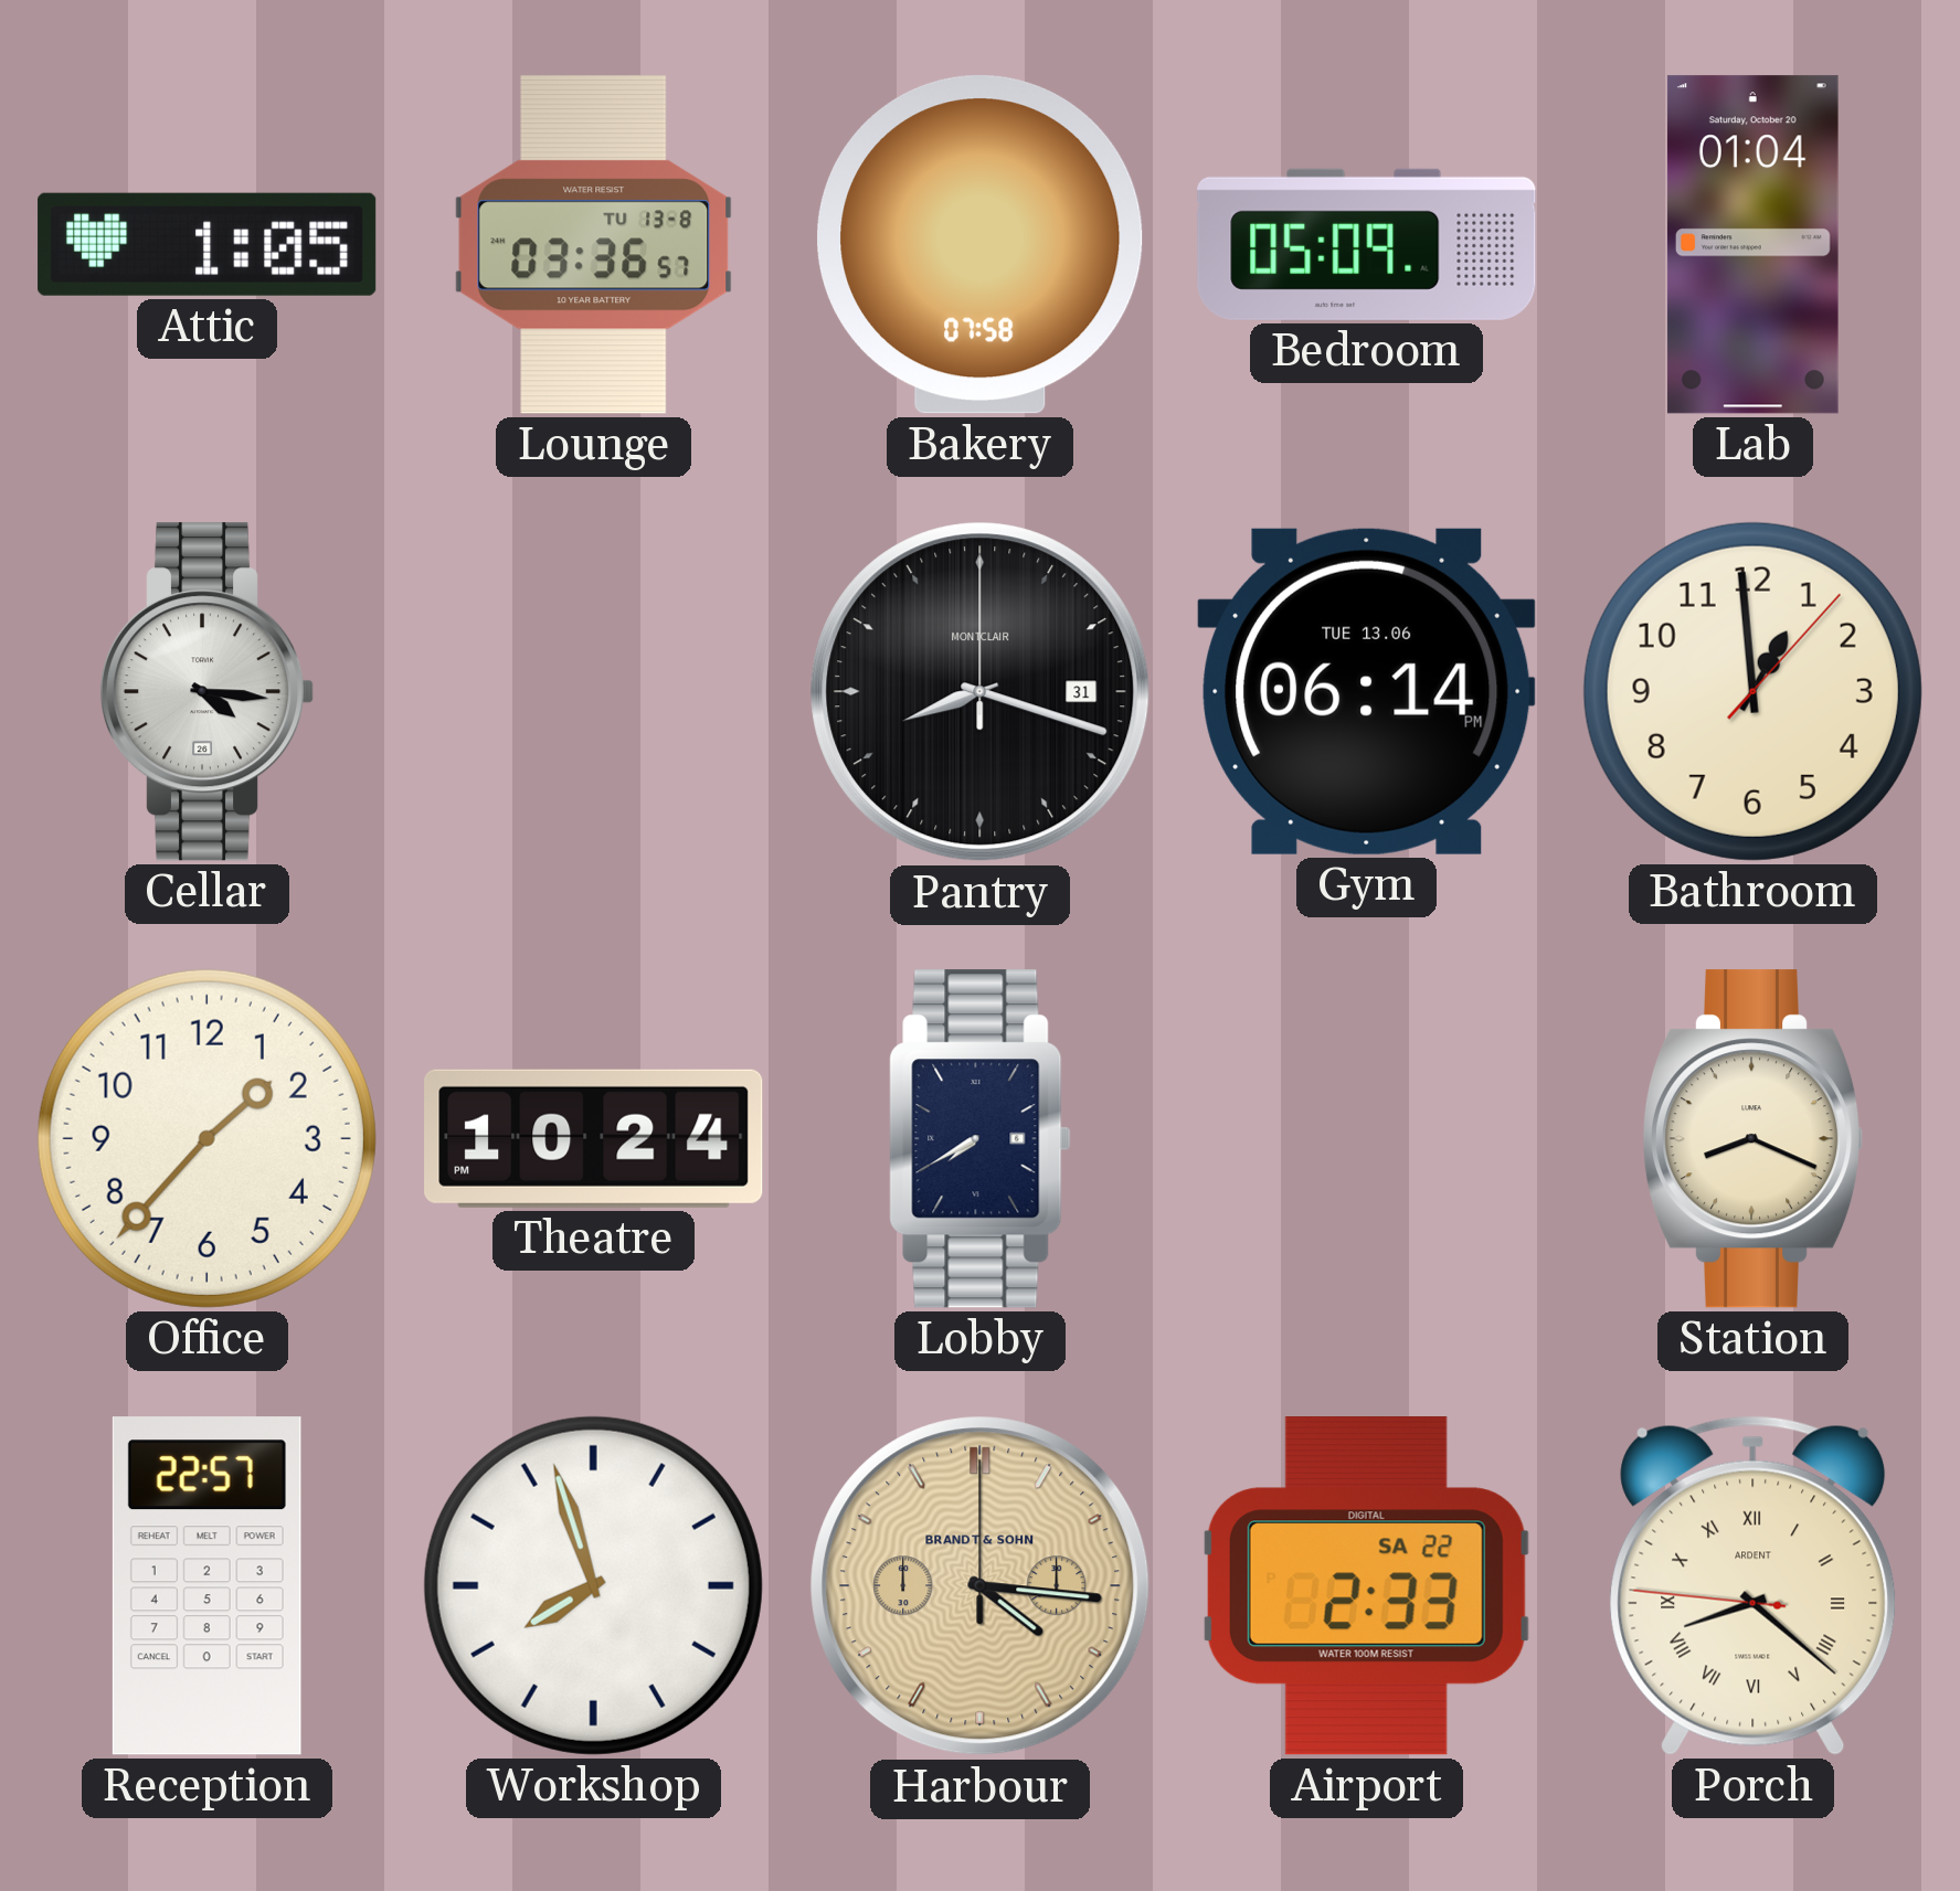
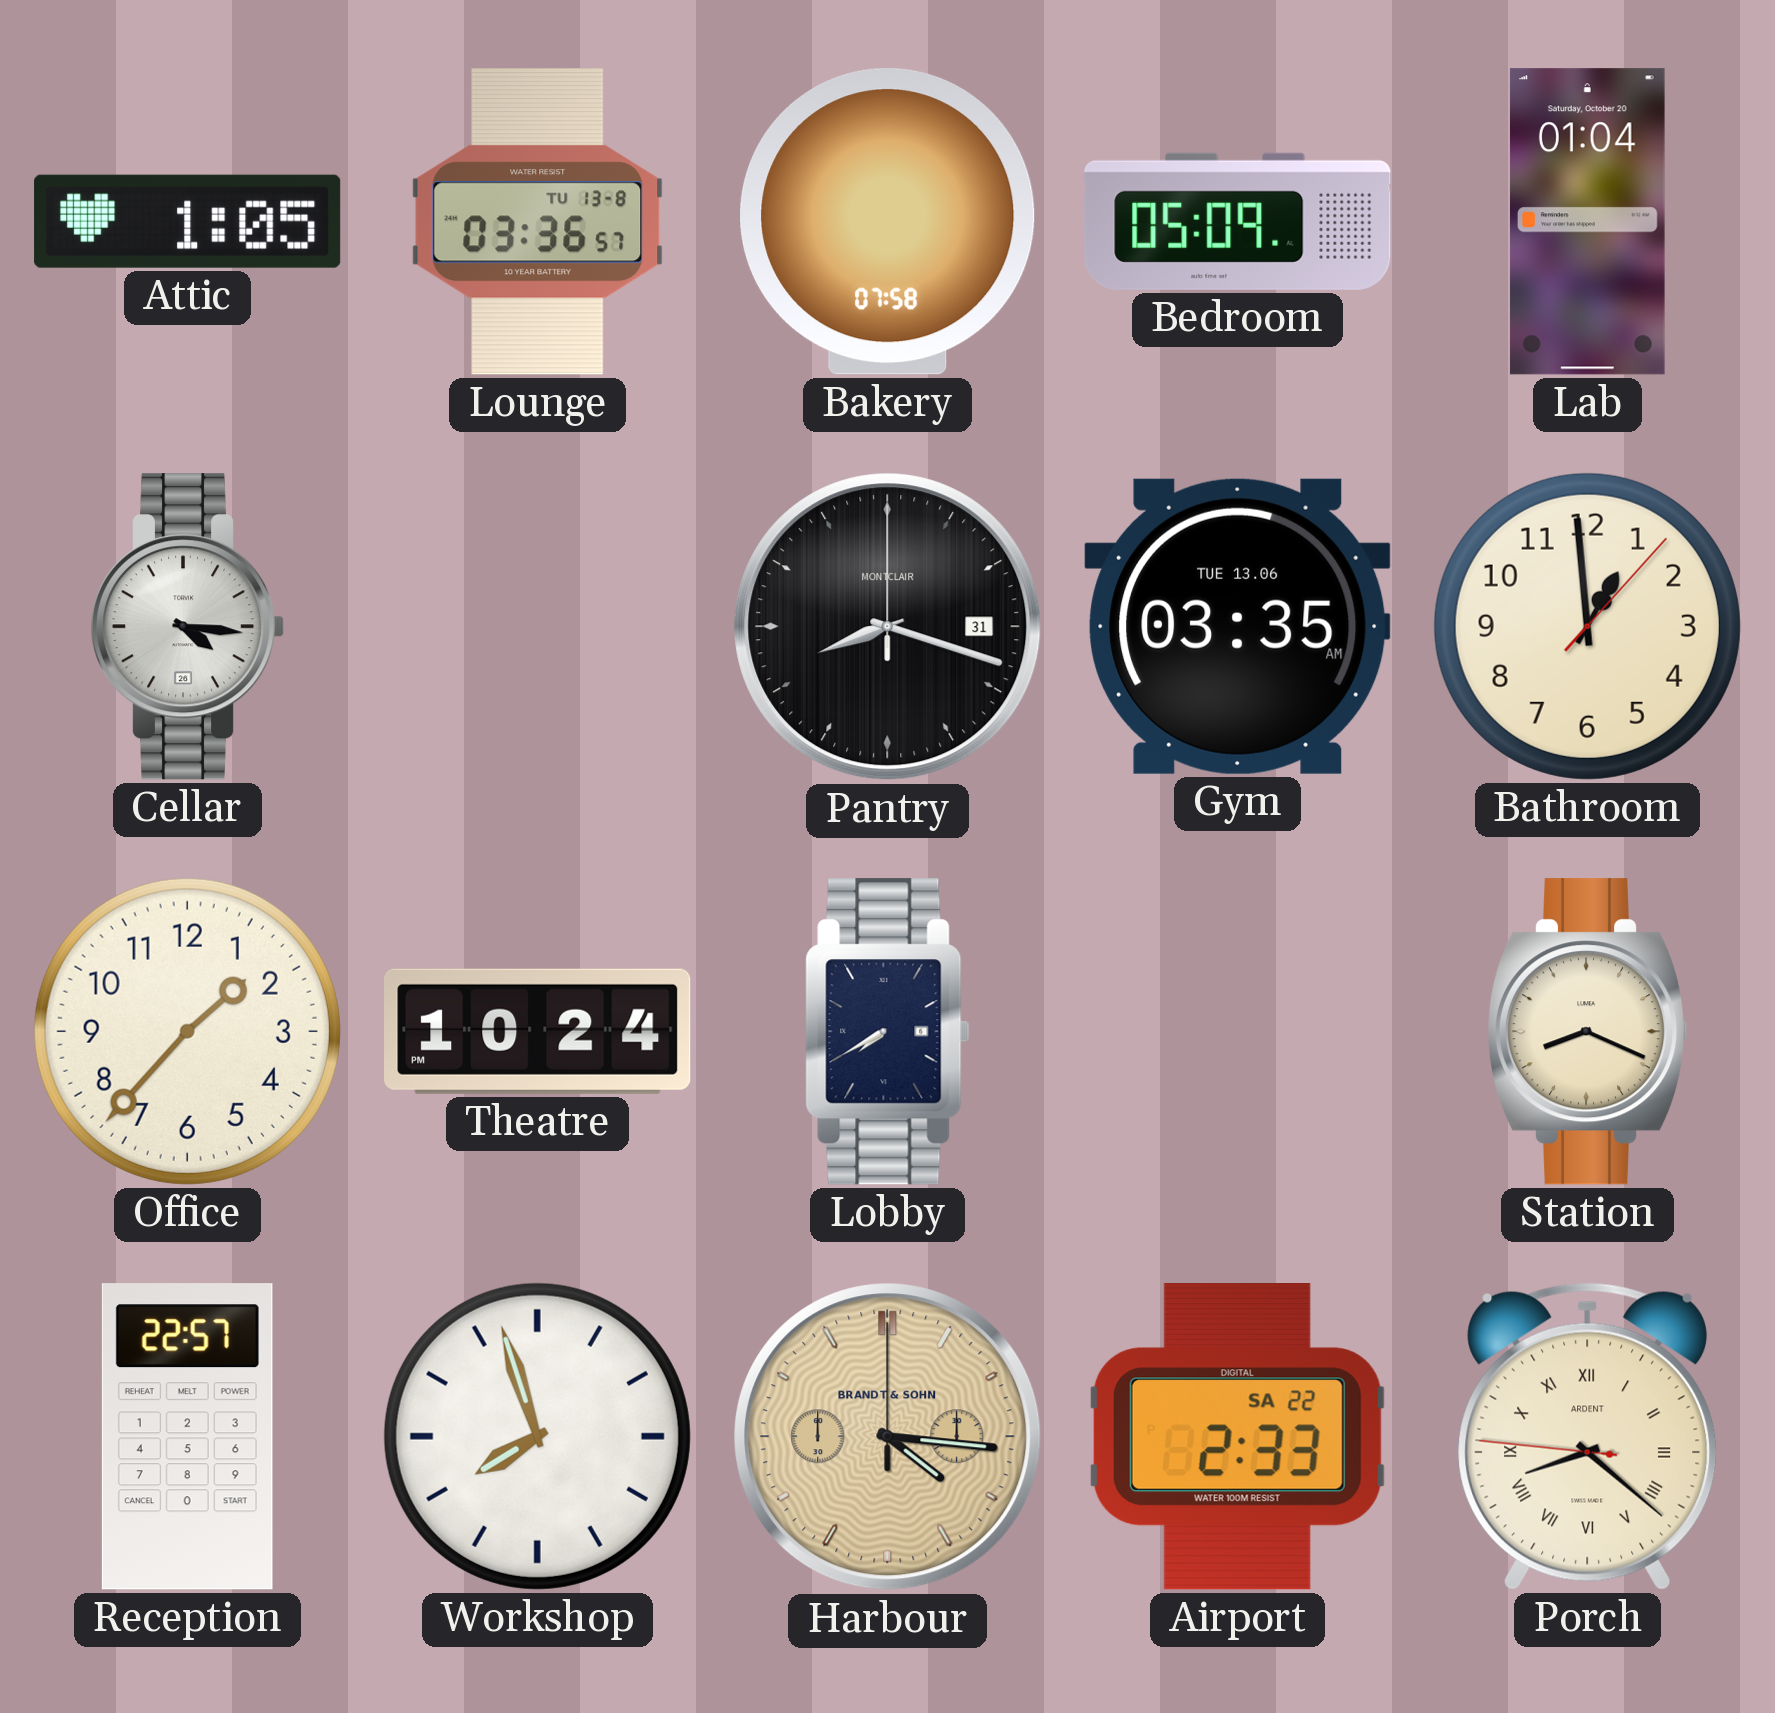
Gym: 06:14 -> 03:35 (1238, 626)
